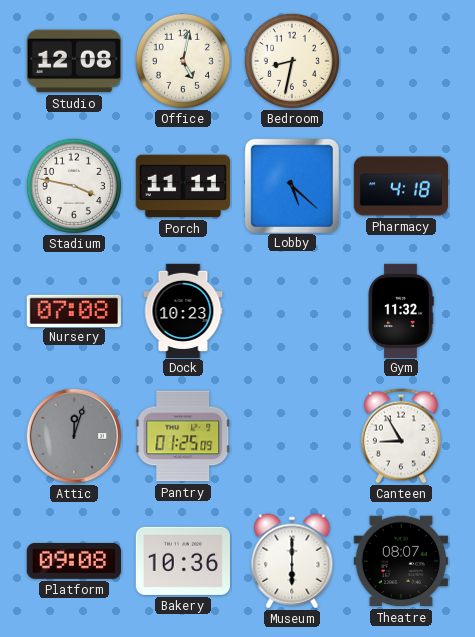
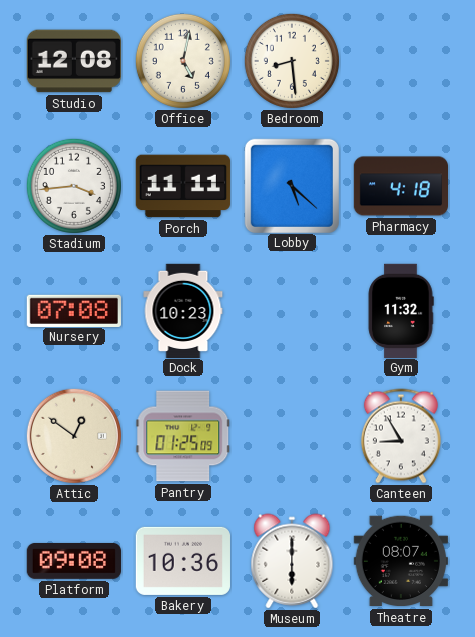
Bedroom: 8:32 -> 8:29 (292, 61)
Stadium: 3:47 -> 3:44 (74, 186)
Attic: 12:03 -> 12:51 (74, 436)
Attic dial: grey -> cream (74, 436)
